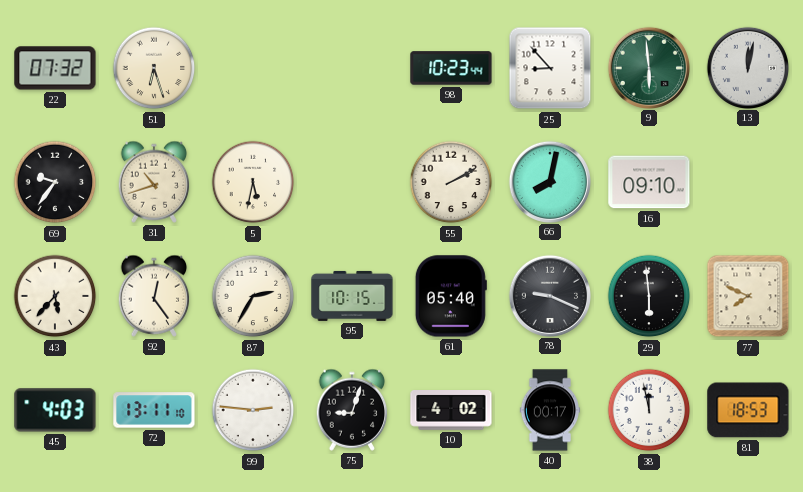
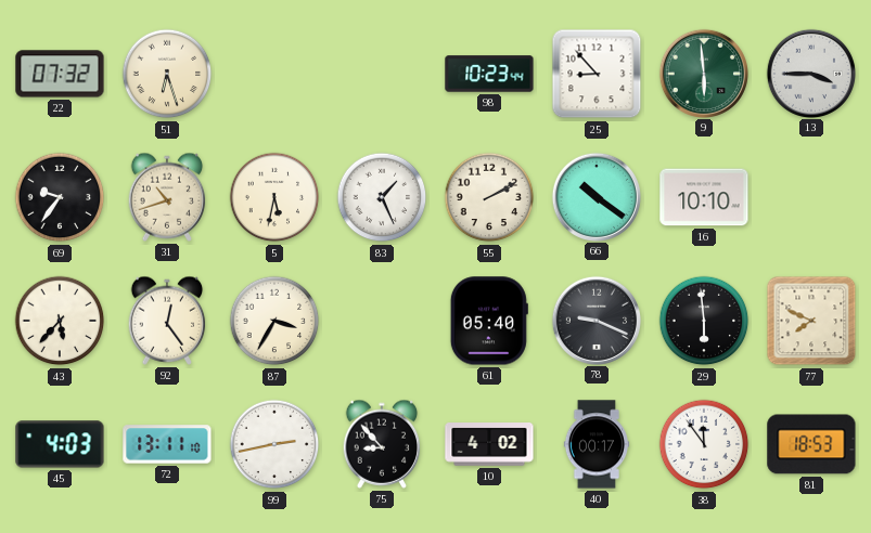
13: 12:02 -> 3:45 (810, 73)
83: none -> 1:26 (382, 197)
66: 8:02 -> 10:21 (595, 196)
16: 09:10 -> 10:10 (704, 197)
87: 2:35 -> 3:35 (274, 321)
95: 10:15 -> none (352, 296)
99: 2:46 -> 2:43 (274, 444)
75: 9:03 -> 8:53 (382, 444)
38: 11:58 -> 11:54 (704, 444)
